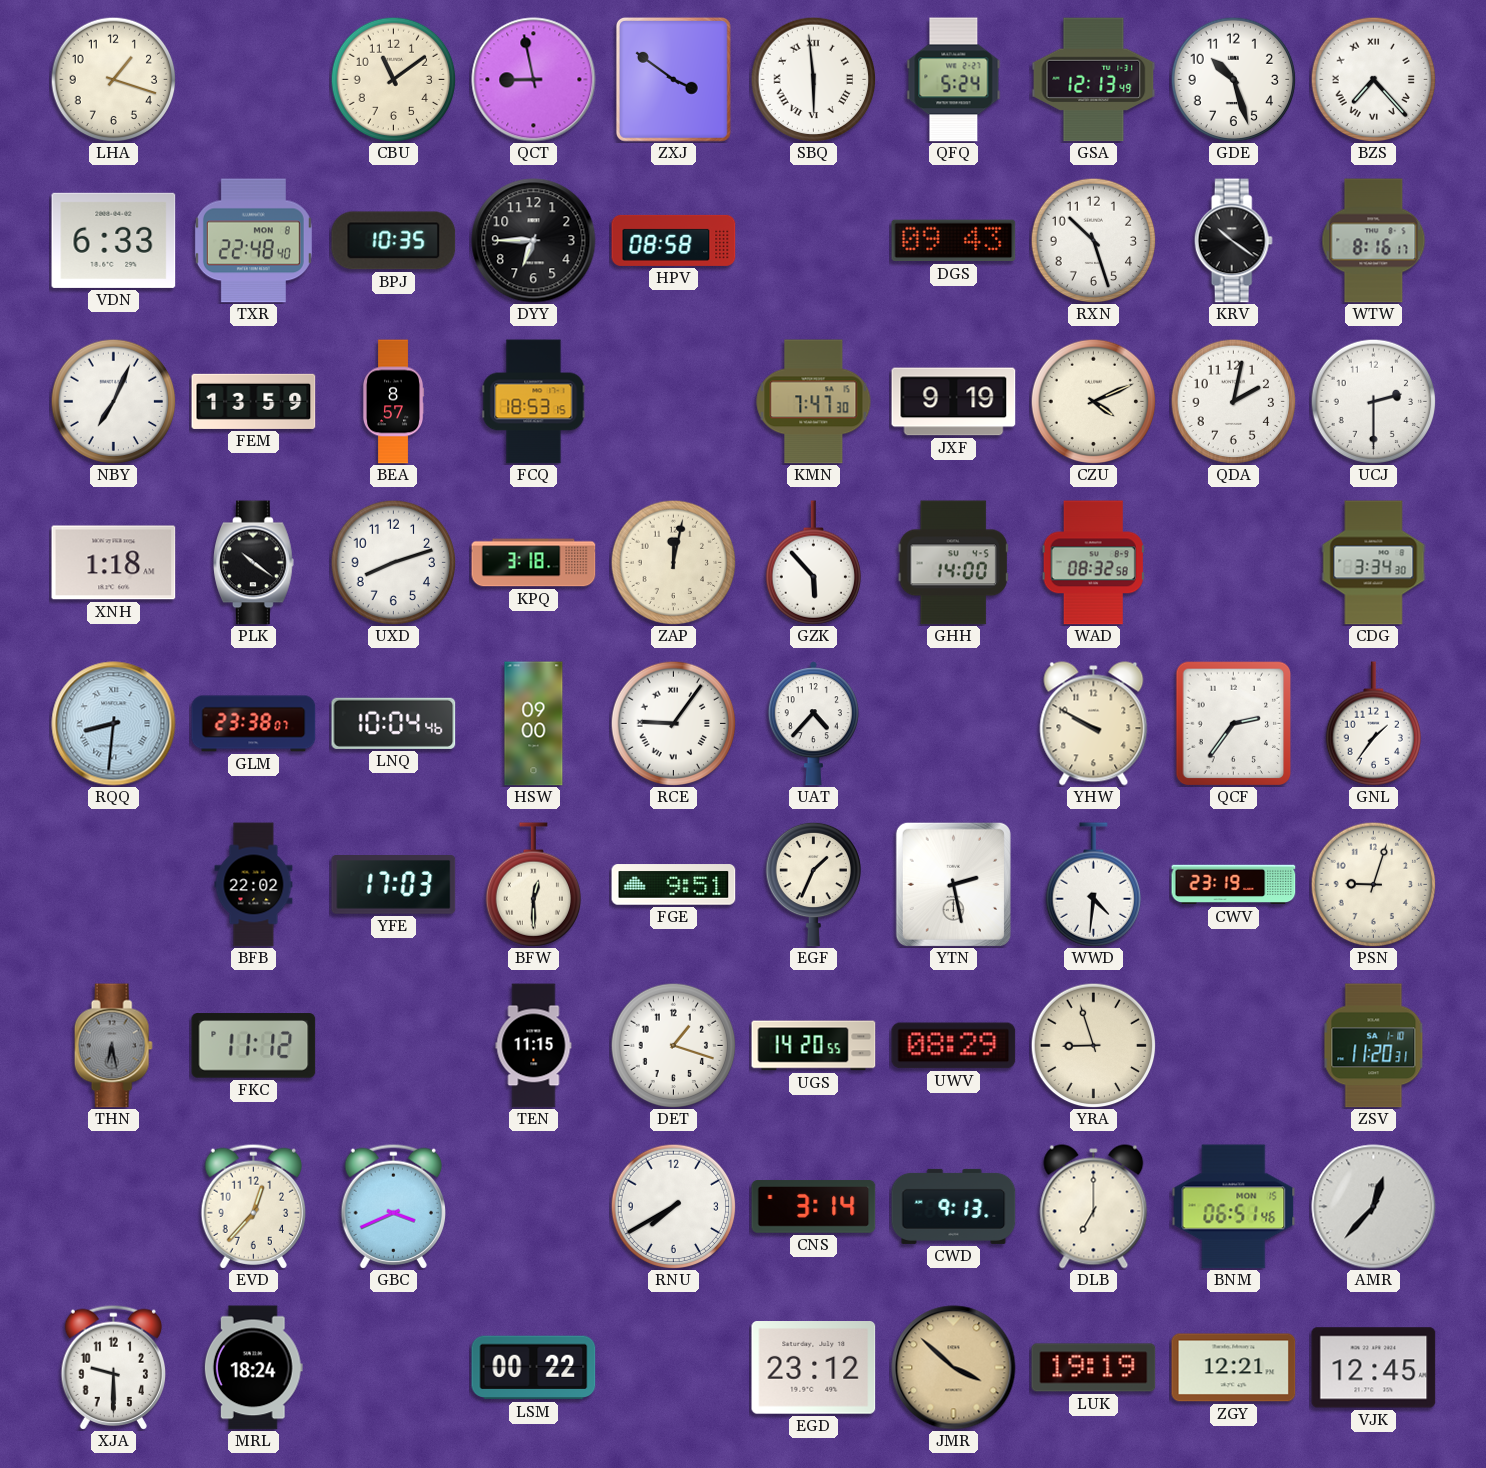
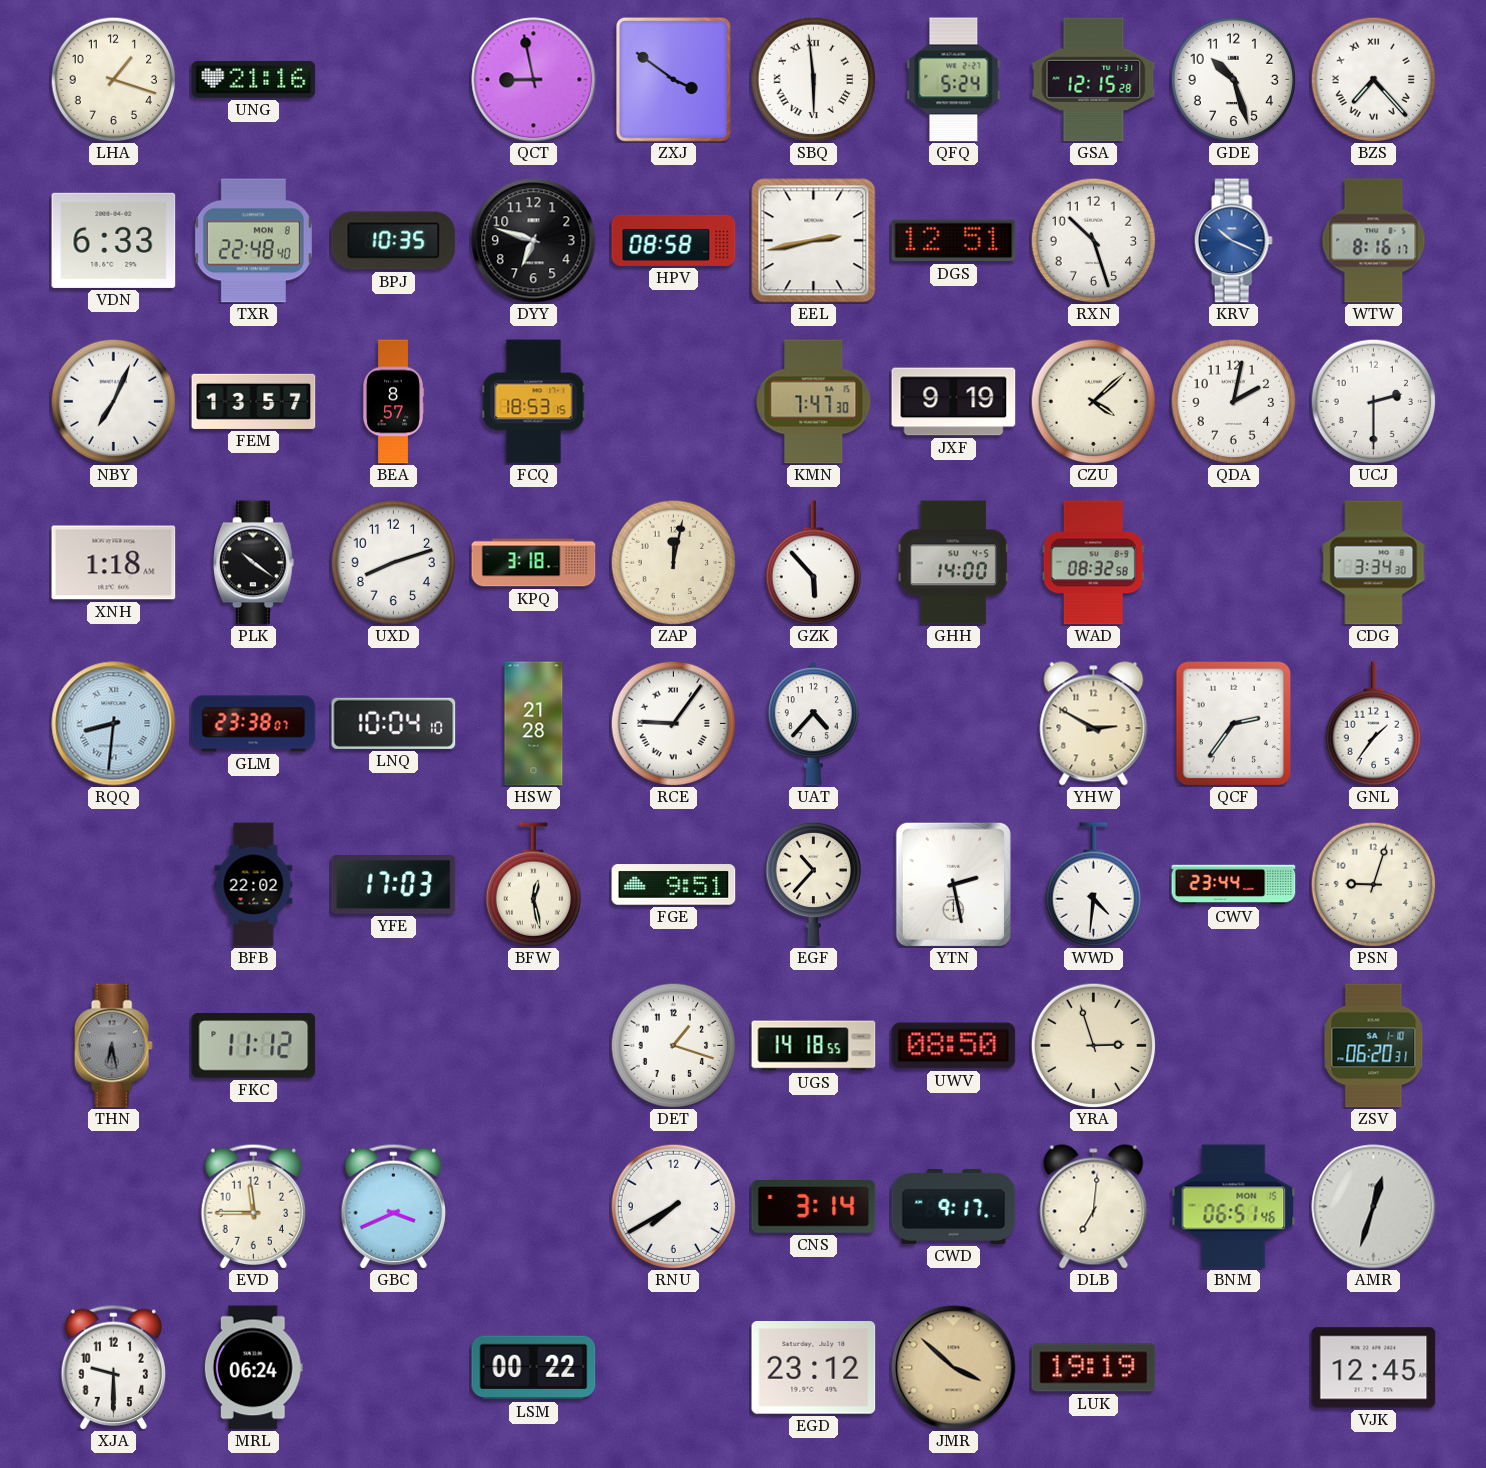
UNG: none -> 21:16 (254, 79)
CBU: 11:09 -> none (393, 79)
GSA: 12:13 -> 12:15 (1094, 80)
DYY: 6:45 -> 6:48 (534, 241)
EEL: none -> 2:43 (814, 241)
DGS: 09:43 -> 12:51 (954, 241)
KRV: 10:21 -> 10:19 (1233, 241)
KRV dial: black -> blue (1233, 241)
FEM: 13:59 -> 13:57 (254, 401)
CZU: 4:11 -> 4:08 (1093, 401)
LNQ: 10:04:46 -> 10:04:10 (394, 723)
HSW: 09:00 -> 21:28 (534, 724)
YHW: 9:50 -> 2:50 (1094, 724)
BFW: 12:30 -> 12:28 (533, 885)
EGF: 1:34 -> 10:37 (813, 884)
CWV: 23:19 -> 23:44 (1234, 885)
TEN: 11:15 -> none (534, 1046)
UGS: 14:20 -> 14:18 (814, 1046)
UWV: 08:29 -> 08:50 (954, 1046)
YRA: 8:57 -> 2:57 (1093, 1045)
ZSV: 11:20 -> 06:20 (1374, 1046)
EVD: 12:37 -> 11:45 (253, 1206)
CWD: 9:13 -> 9:17 (954, 1206)
DLB: 7:00 -> 7:01 (1094, 1207)
AMR: 12:37 -> 12:33 (1374, 1207)
MRL: 18:24 -> 06:24 (253, 1368)
ZGY: 12:21 -> none (1234, 1368)
